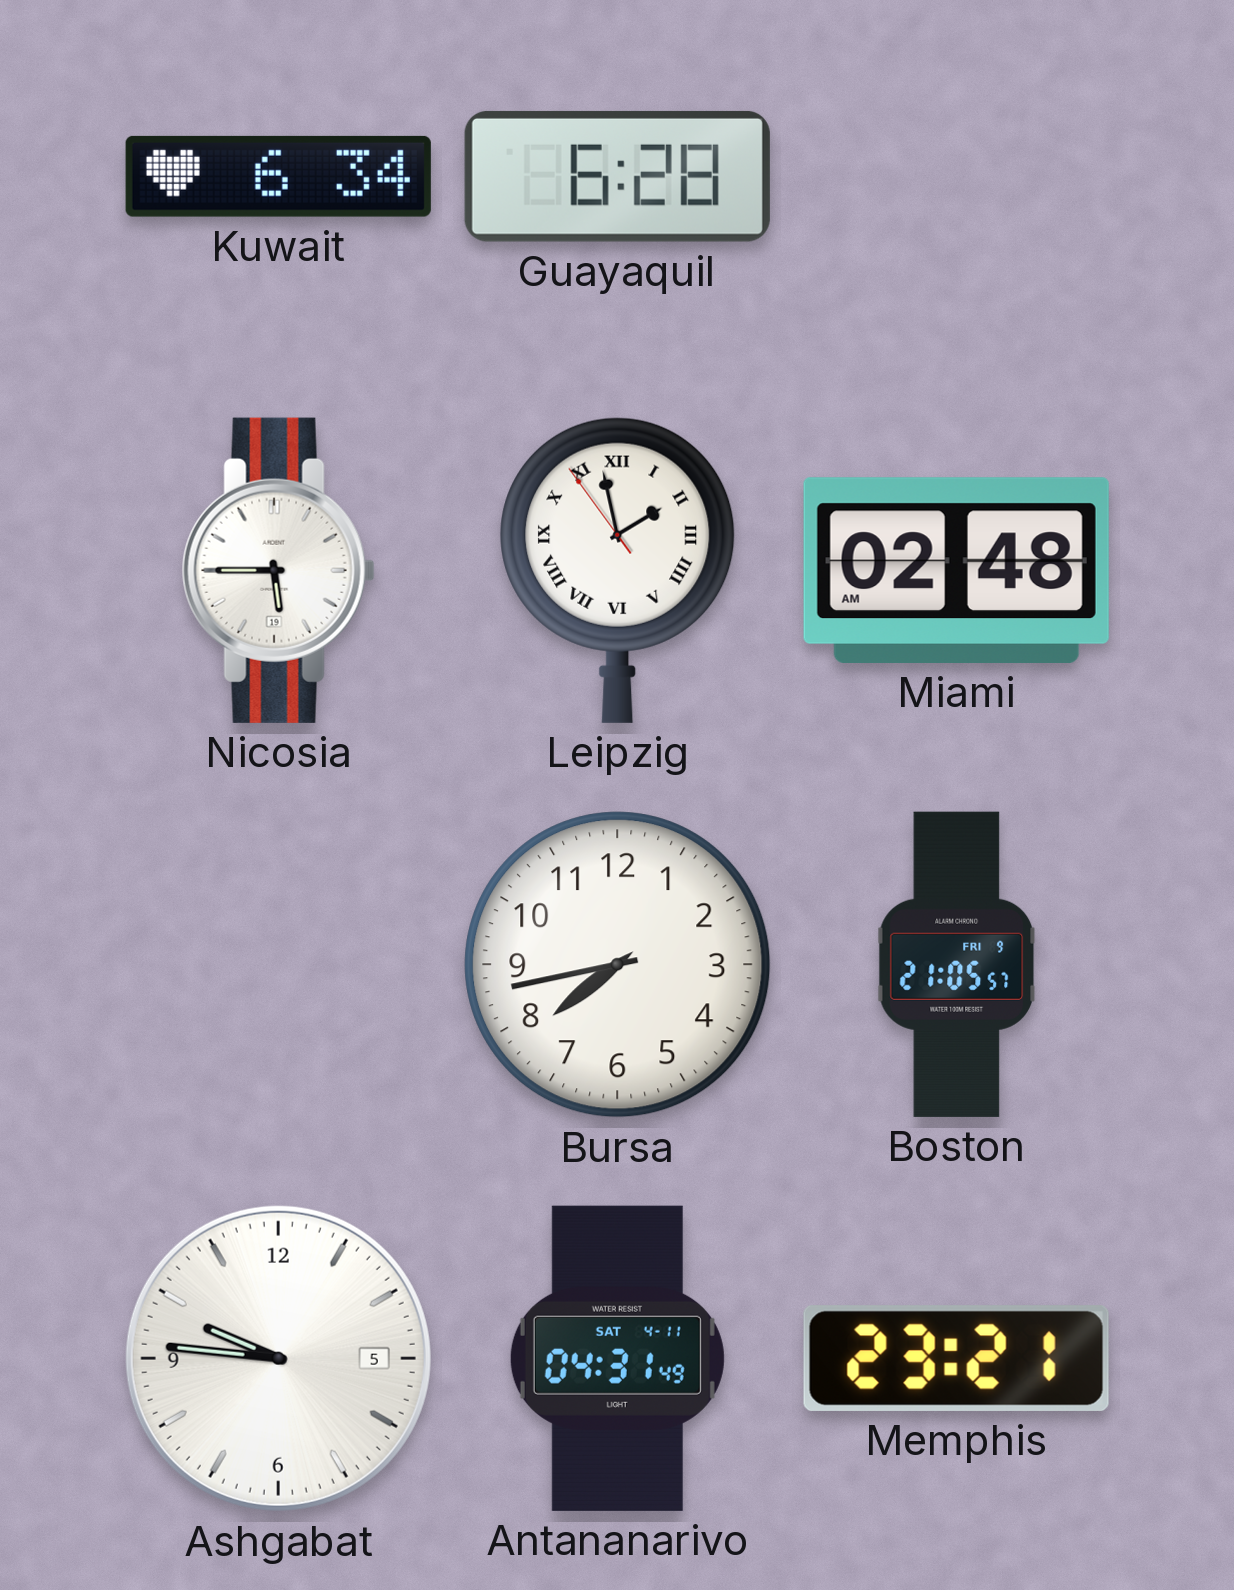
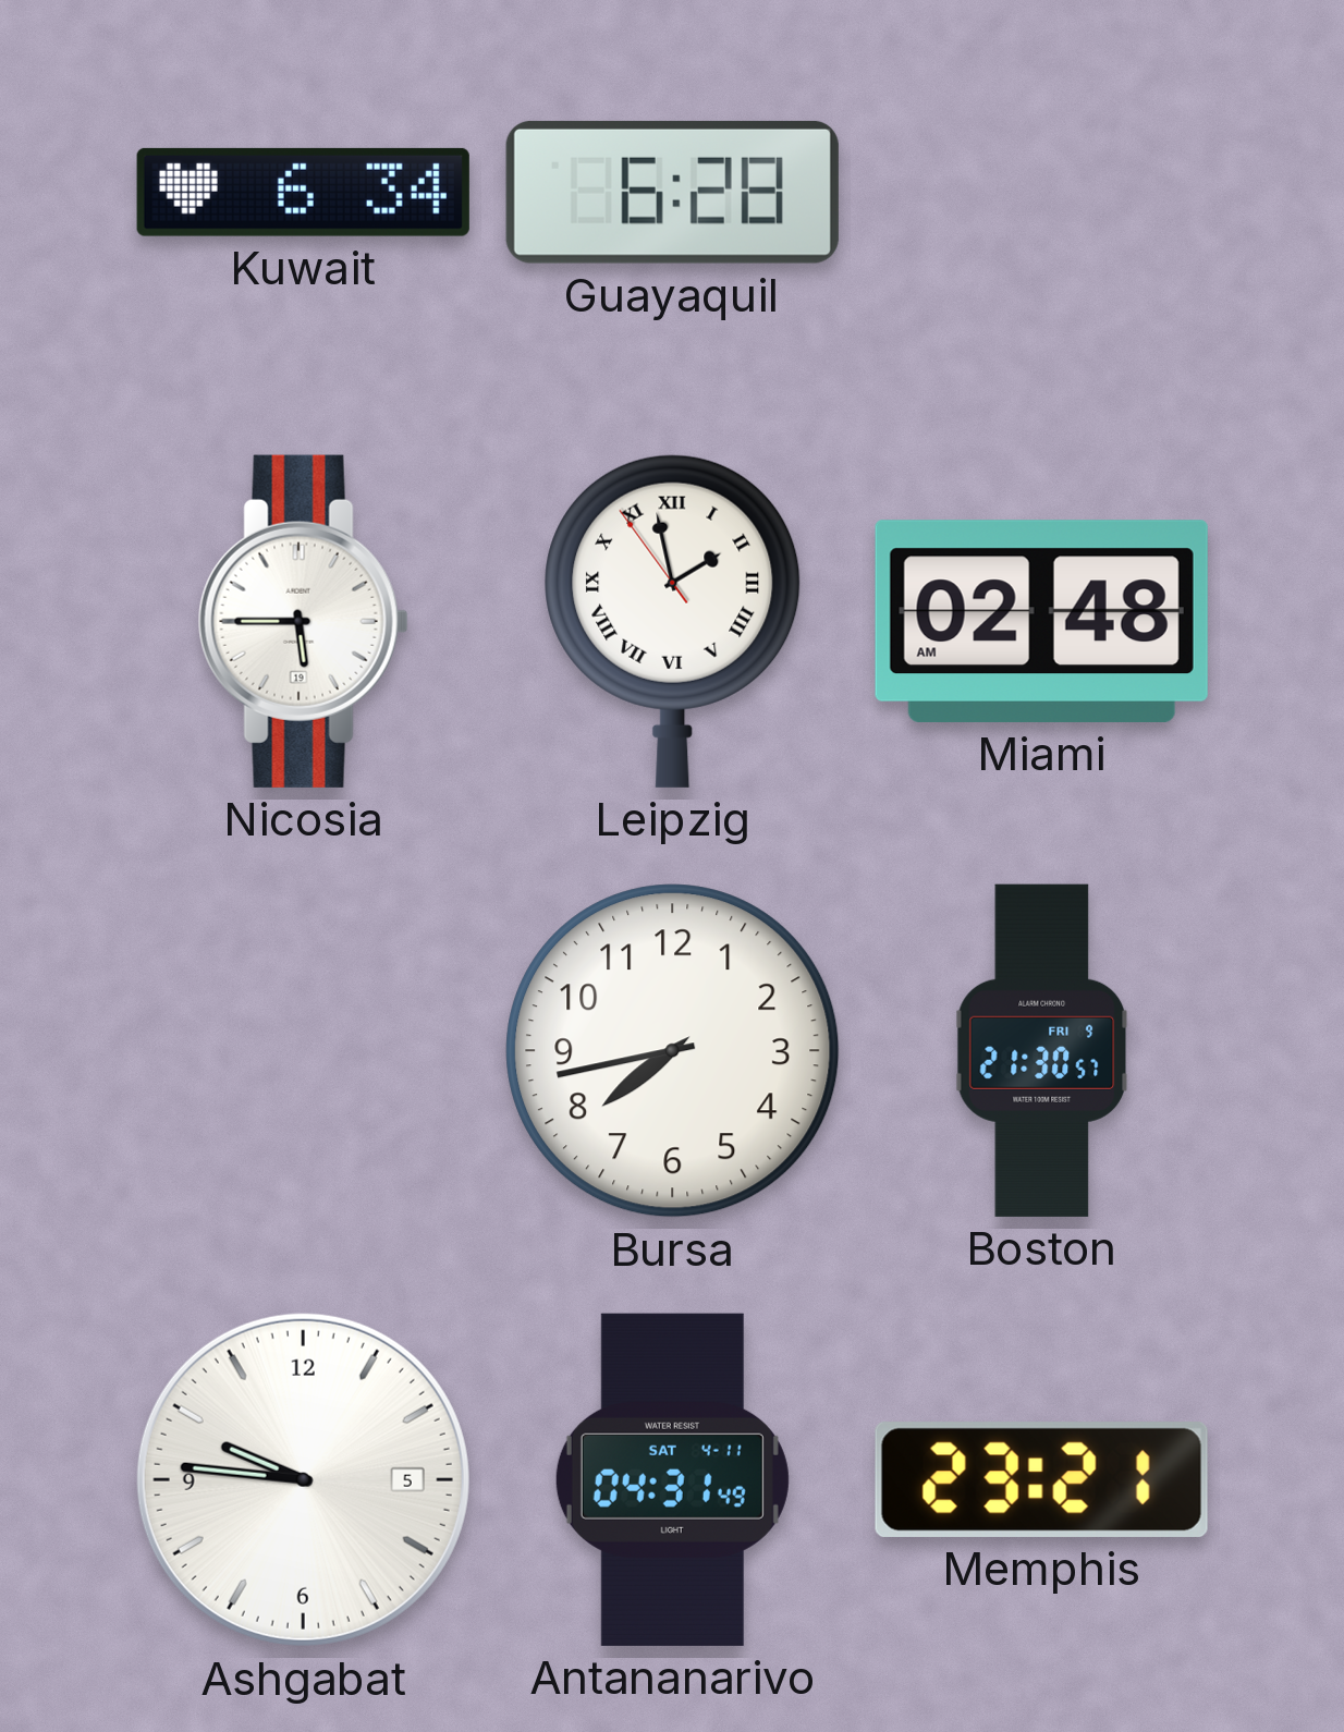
Boston: 21:05 -> 21:30 (1042, 1050)
